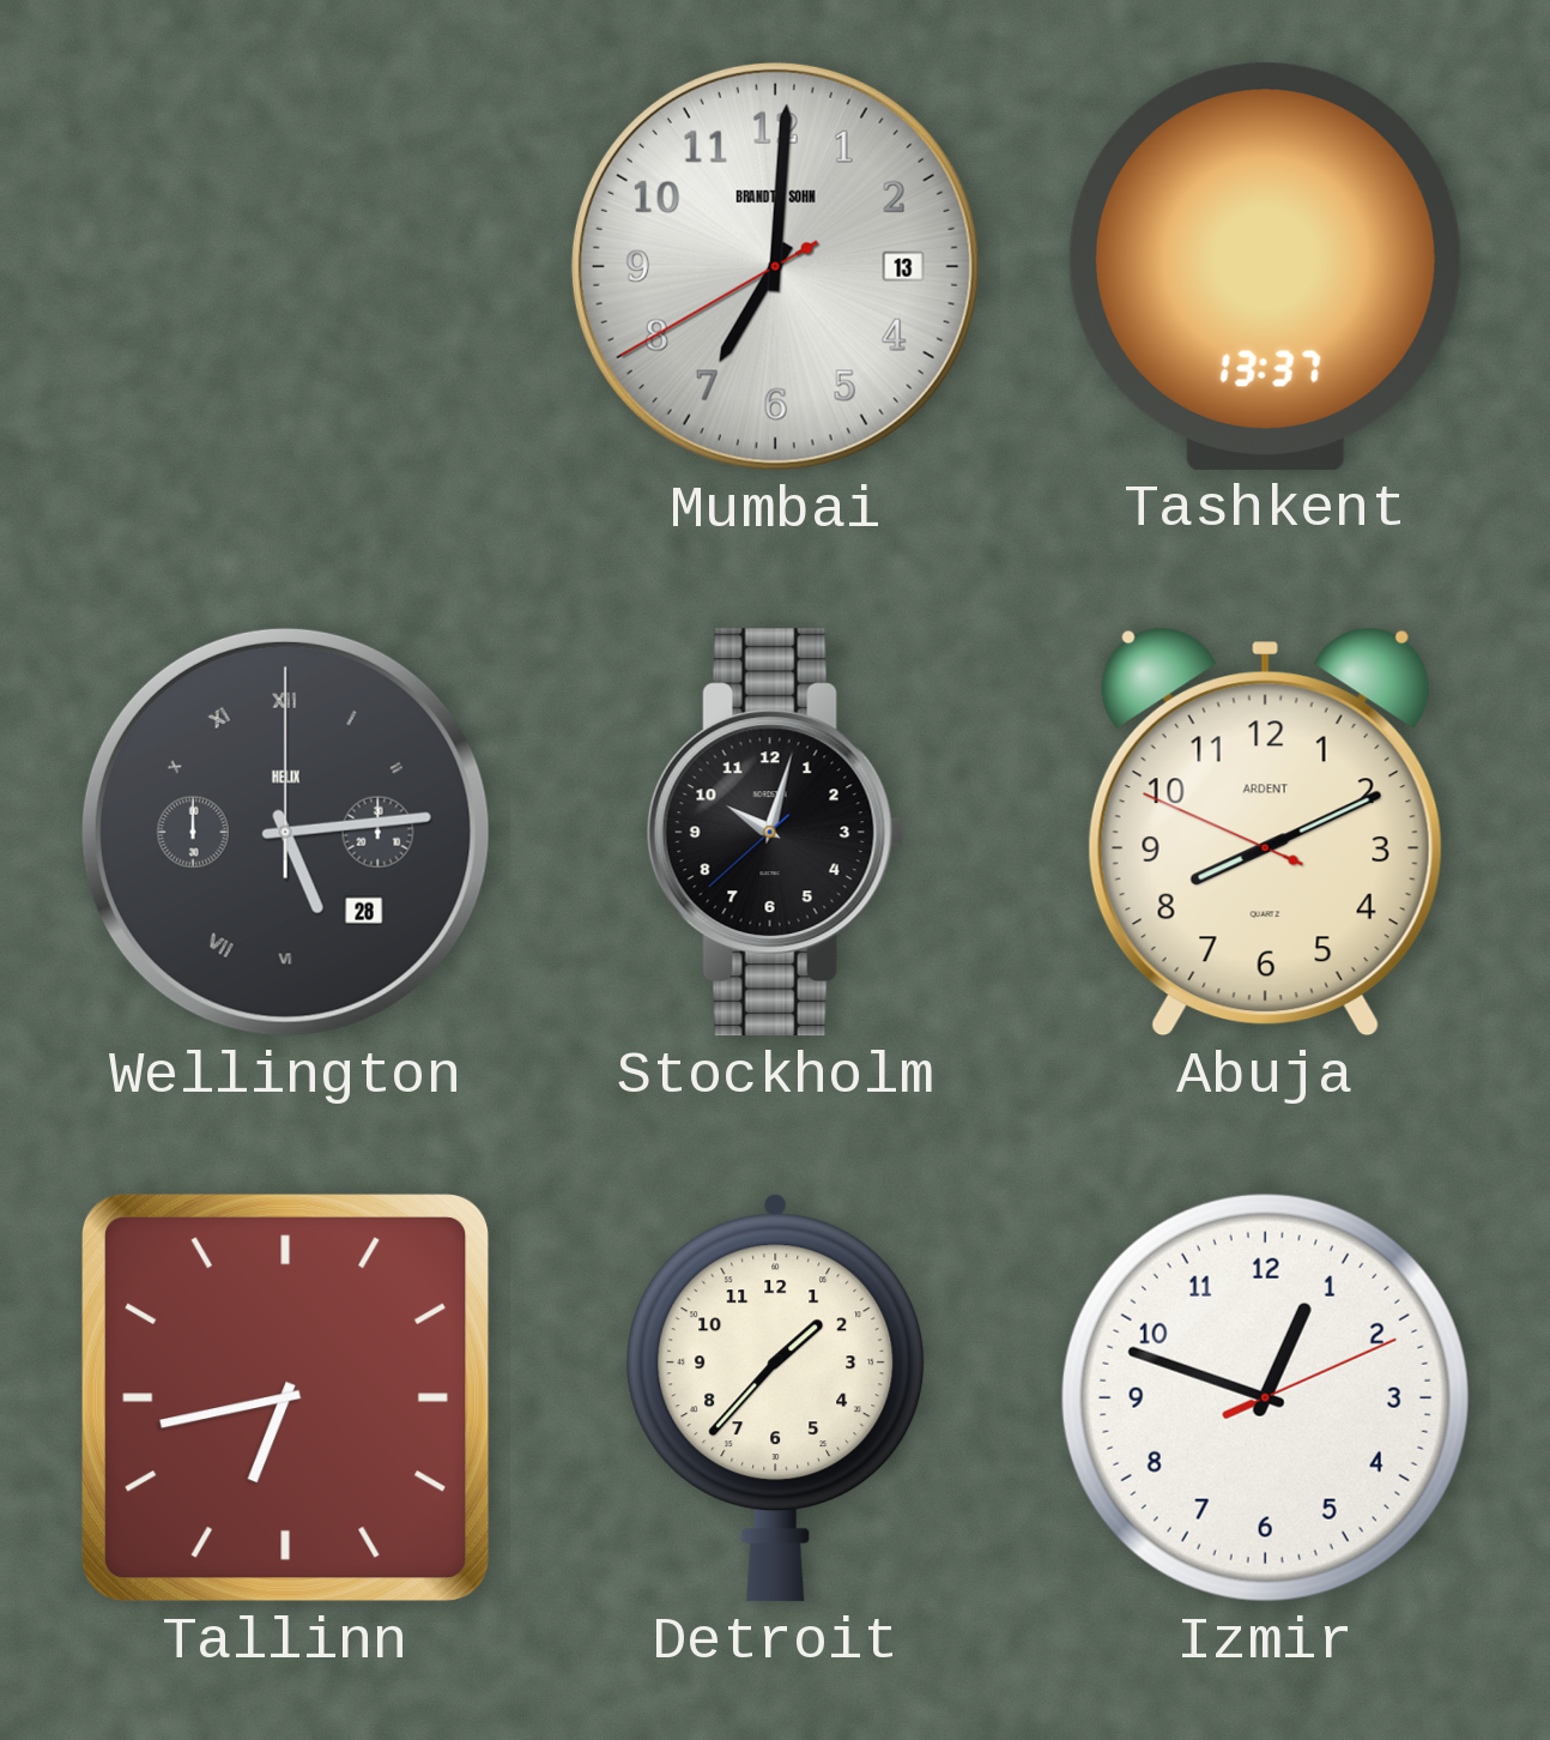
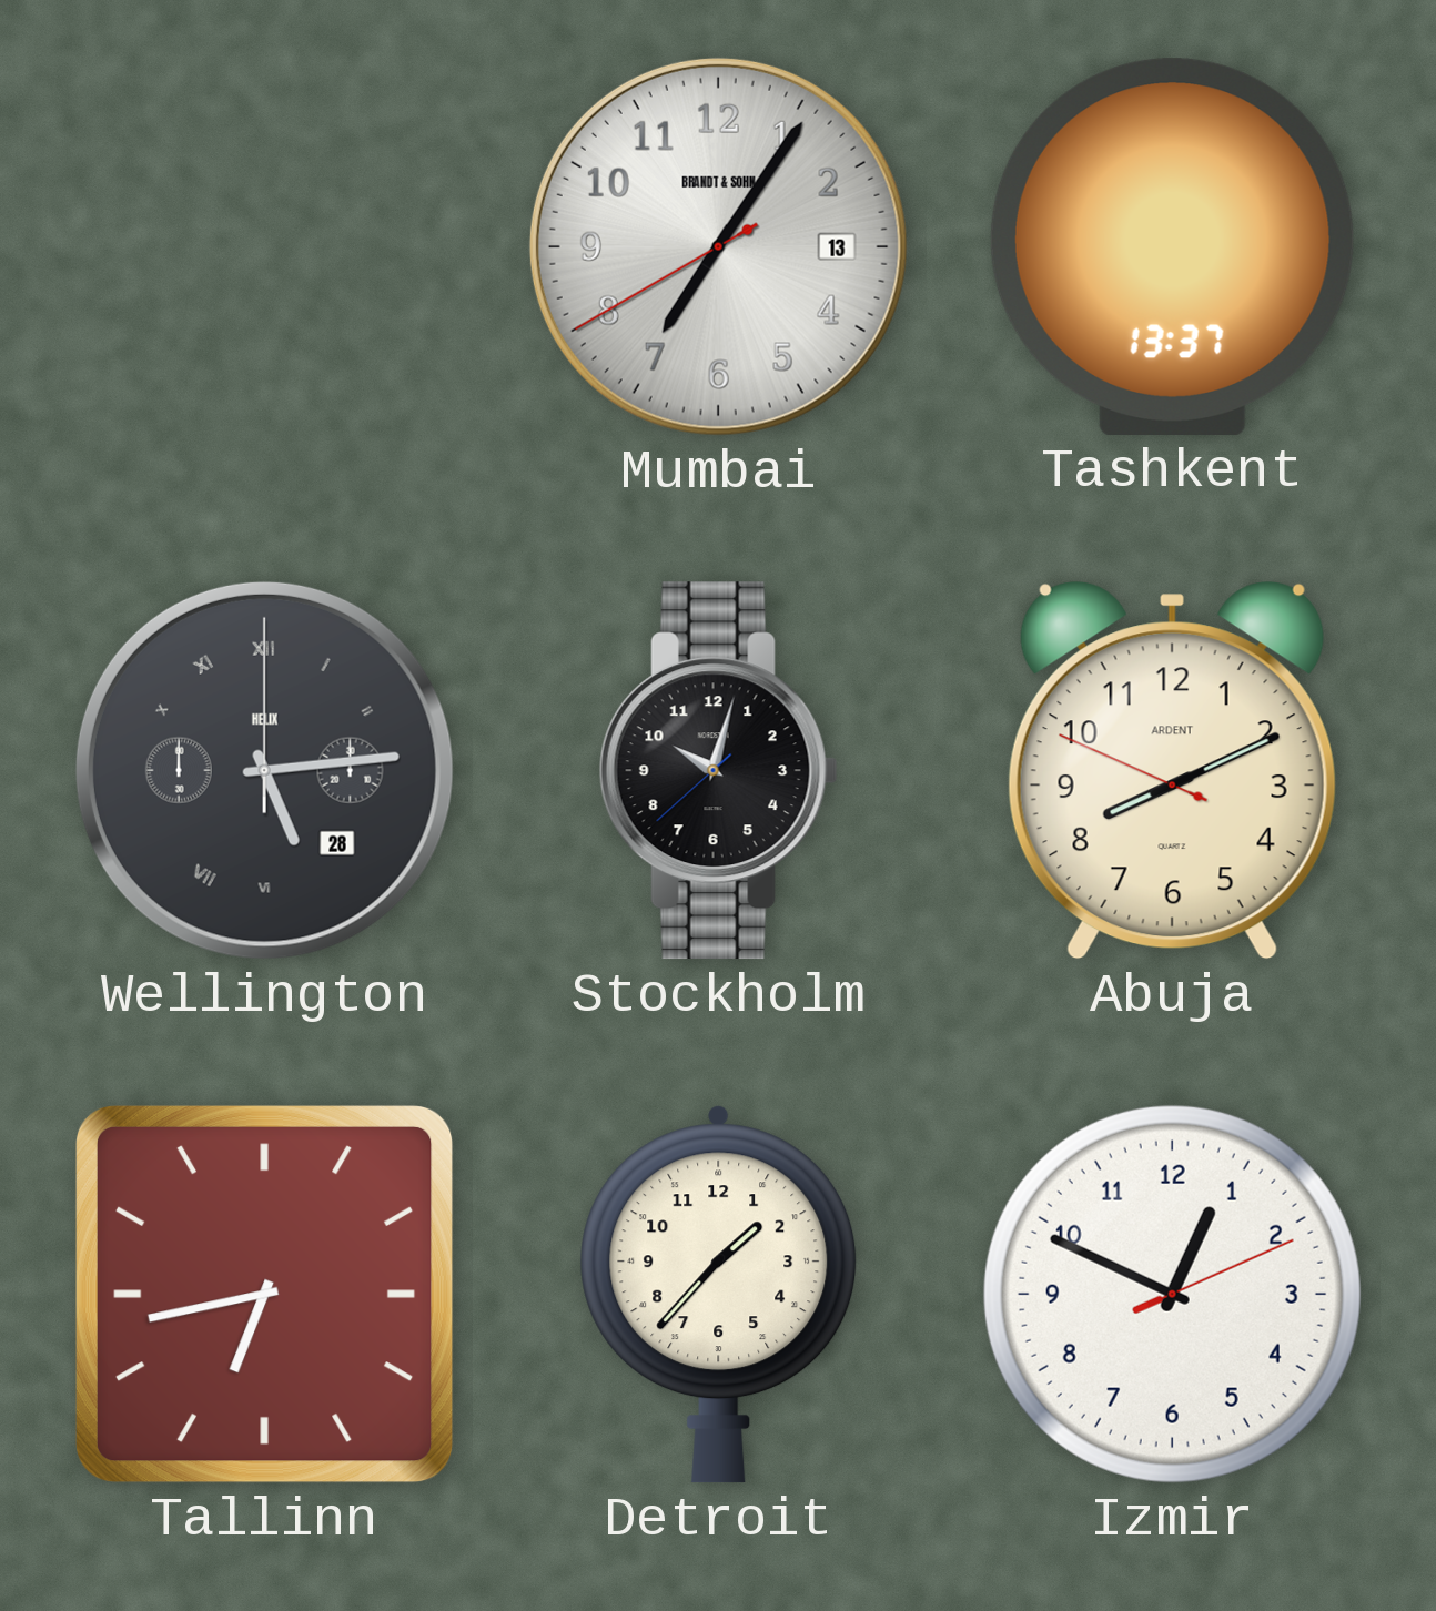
Mumbai: 7:00 -> 7:05 (718, 246)
Izmir: 12:48 -> 12:49 (1172, 1294)
